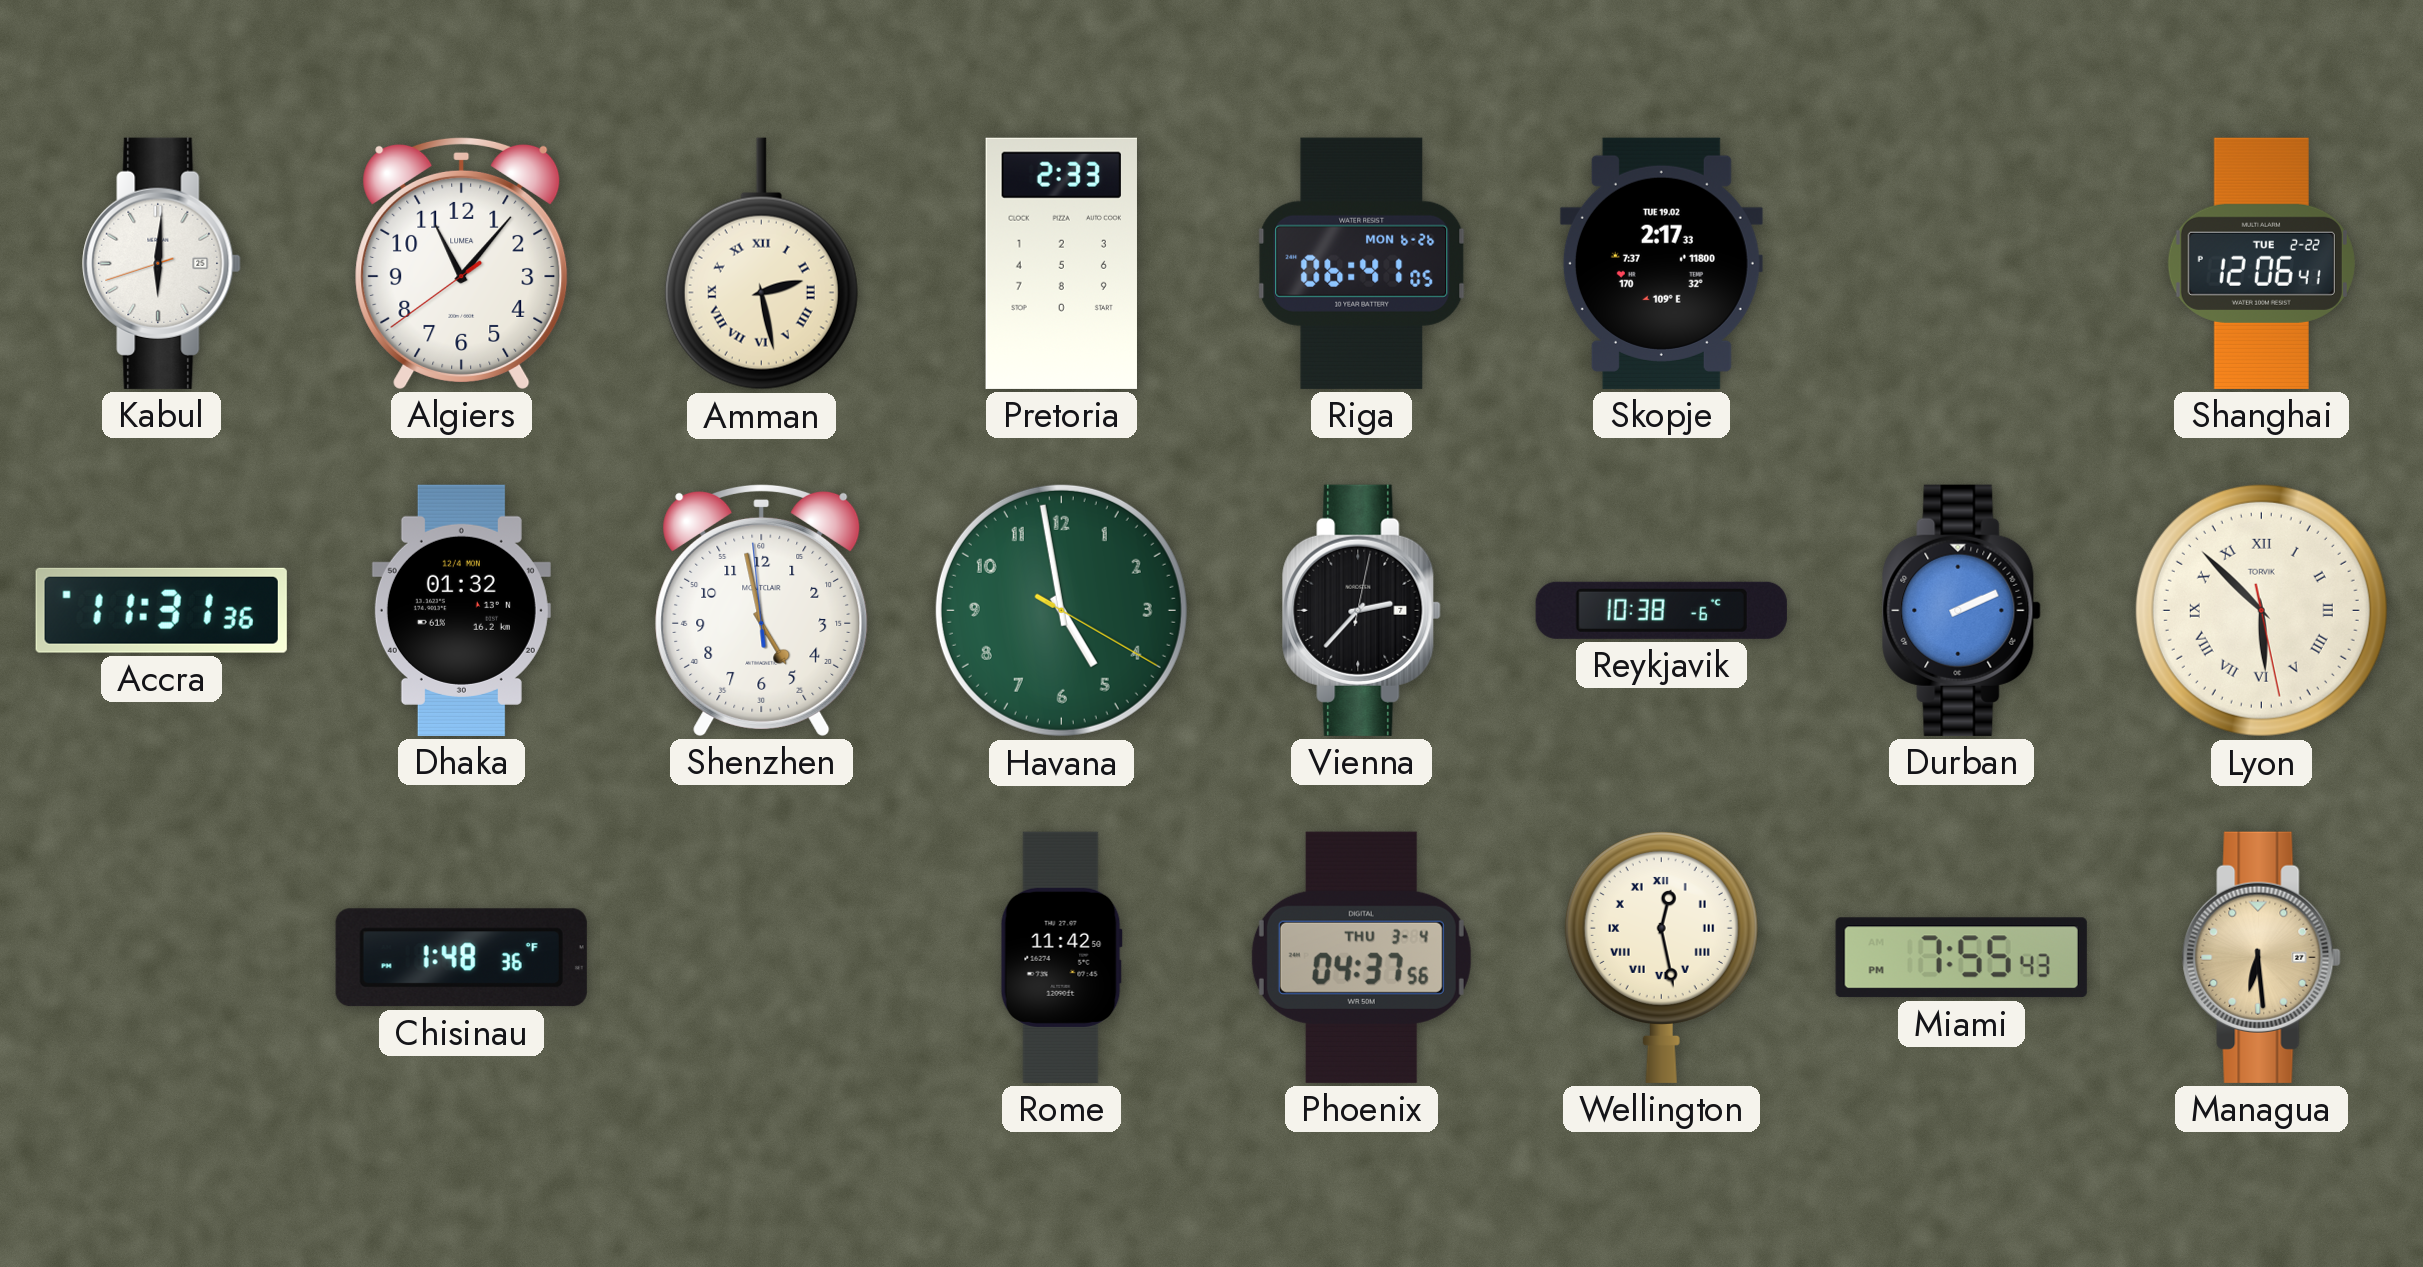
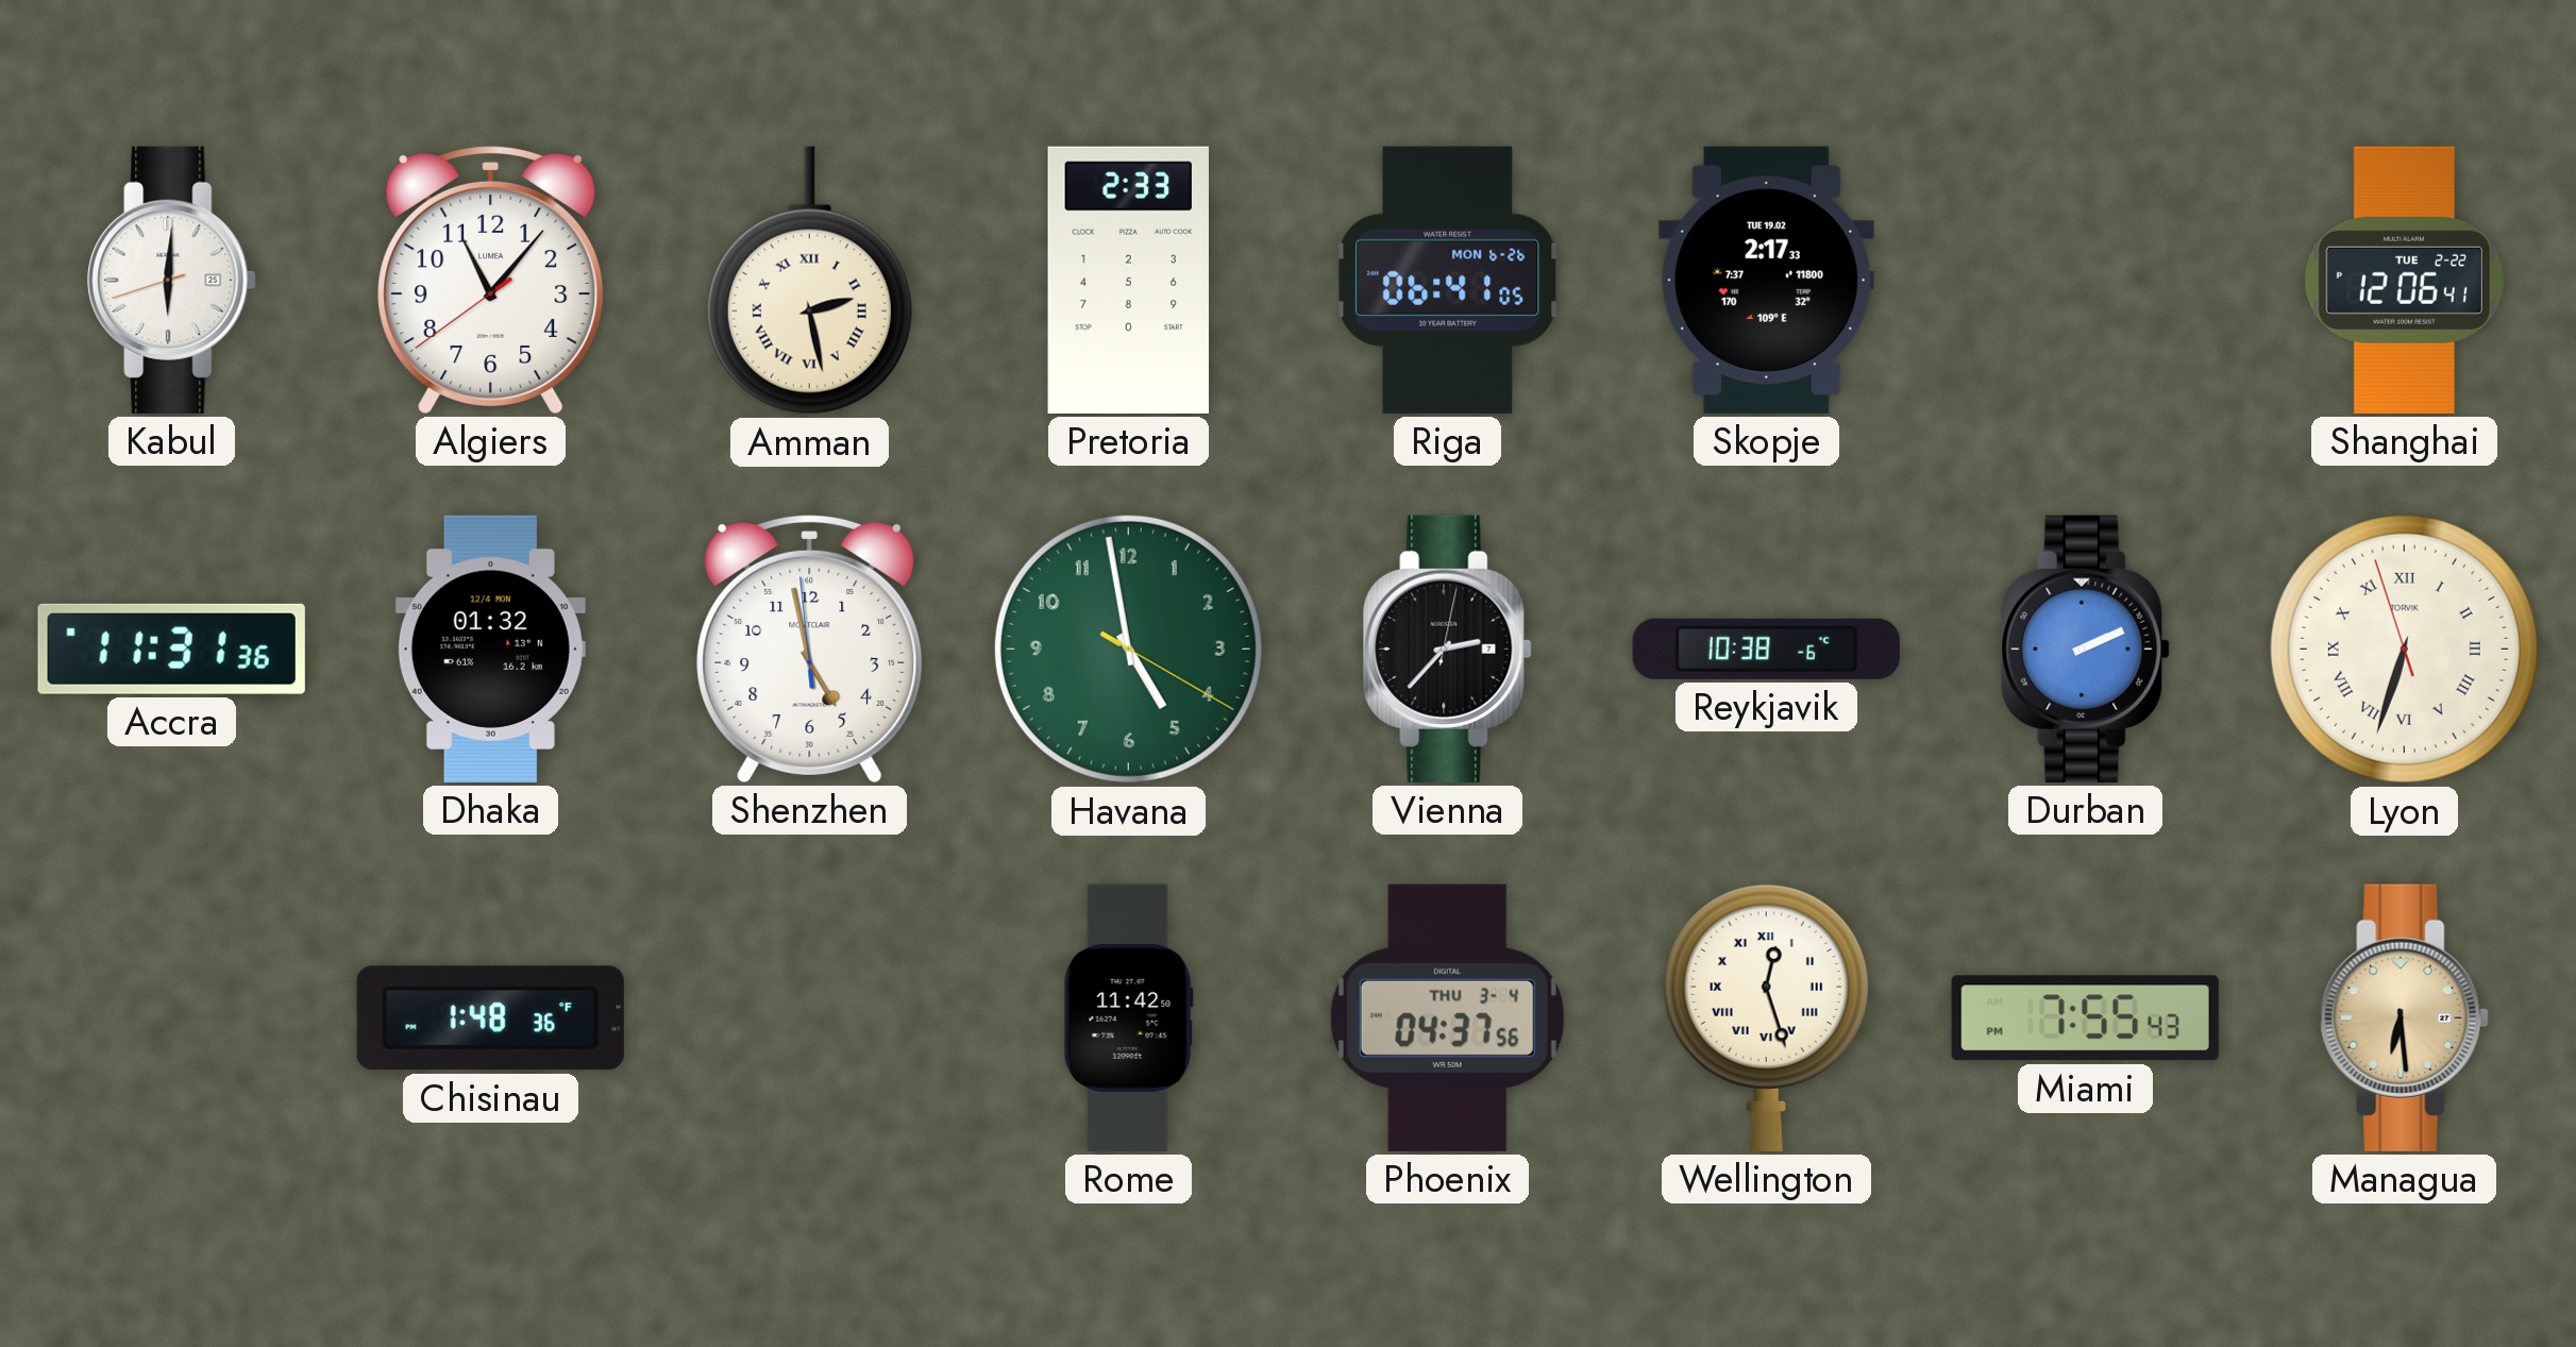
Lyon: 5:52 -> 6:32 (2404, 649)
Wellington: 12:28 -> 12:27 (1766, 1017)
